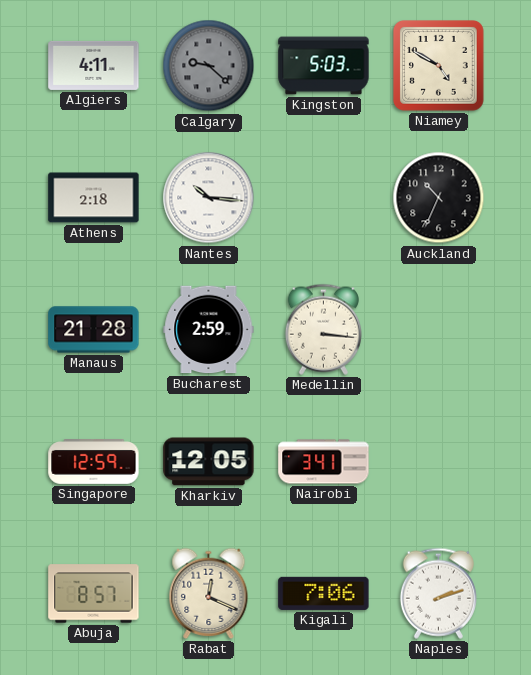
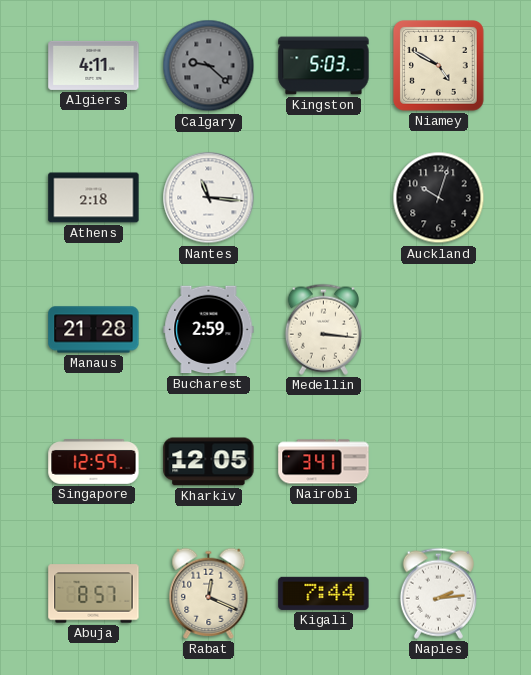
Nantes: 10:16 -> 11:16 (209, 198)
Auckland: 10:34 -> 10:03 (439, 198)
Kigali: 7:06 -> 7:44 (324, 593)
Naples: 2:12 -> 2:14 (438, 593)
